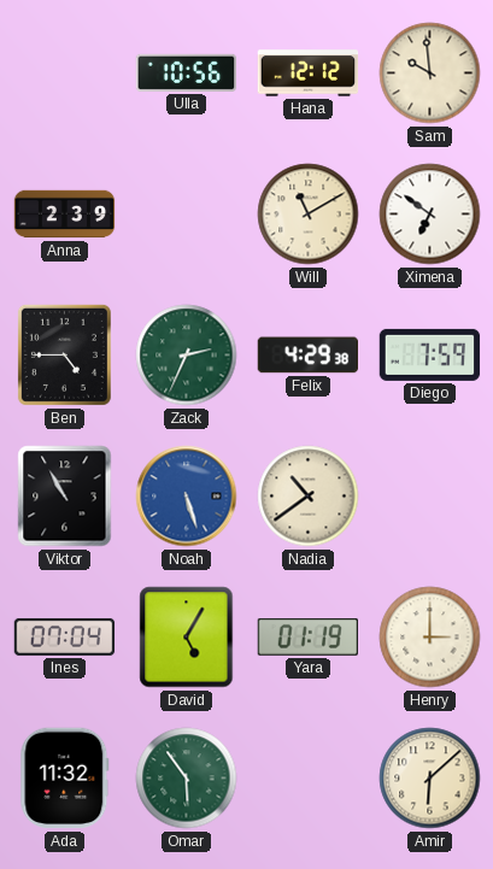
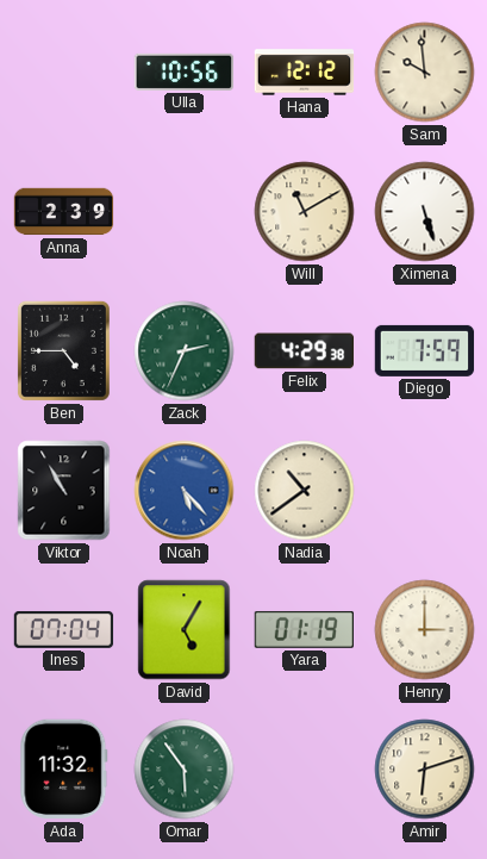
Ximena: 6:51 -> 5:27 (425, 212)
Noah: 5:27 -> 5:23 (185, 491)
Amir: 6:08 -> 6:12 (425, 770)
